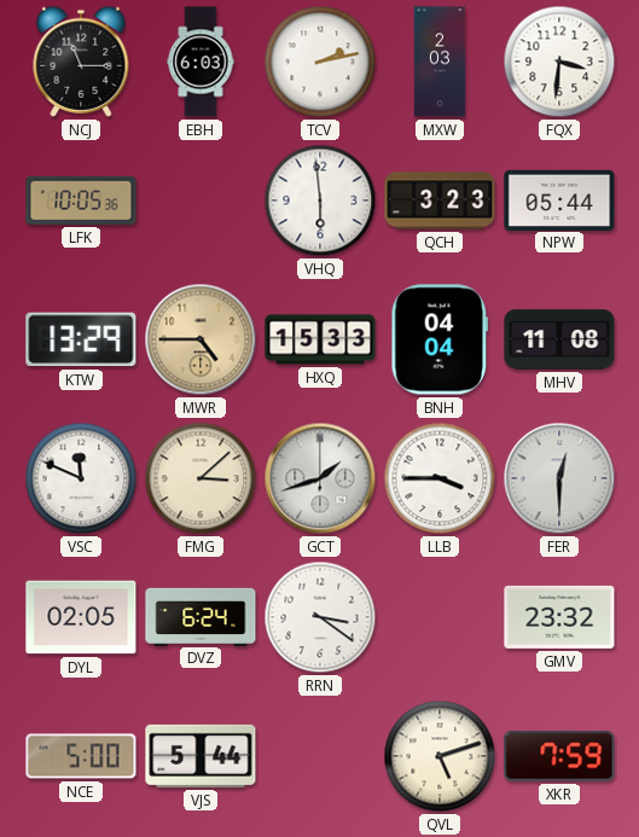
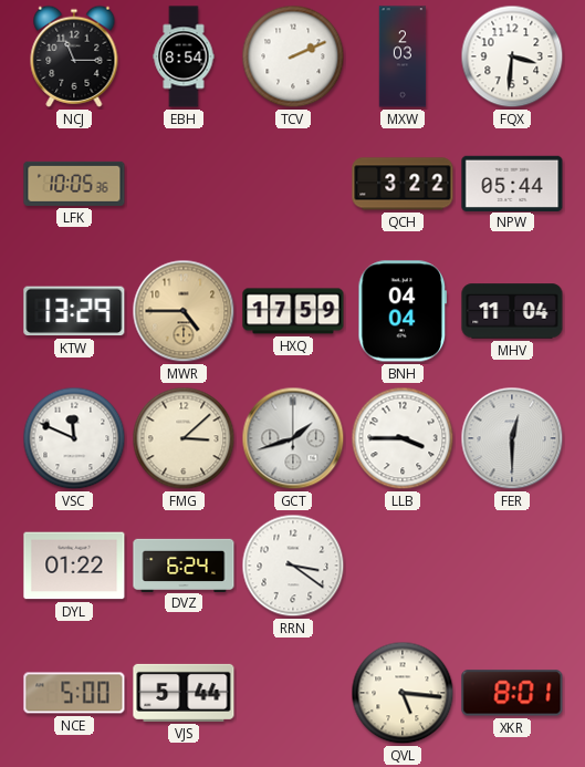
EBH: 6:03 -> 8:54 (184, 56)
TCV: 2:13 -> 2:11 (293, 56)
VHQ: 5:59 -> none (320, 200)
QCH: 3:23 -> 3:22 (403, 184)
HXQ: 15:33 -> 17:59 (293, 311)
MHV: 11:08 -> 11:04 (512, 311)
DYL: 02:05 -> 01:22 (74, 566)
GMV: 23:32 -> none (559, 617)
QVL: 5:12 -> 5:16 (403, 693)
XKR: 7:59 -> 8:01 (512, 693)
